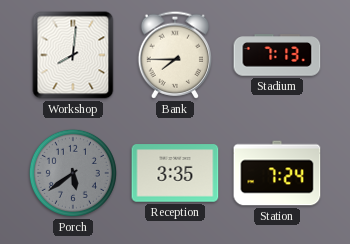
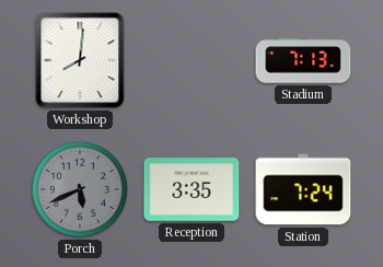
Bank: 7:45 -> none (175, 55)
Porch: 5:39 -> 5:41 (80, 189)
